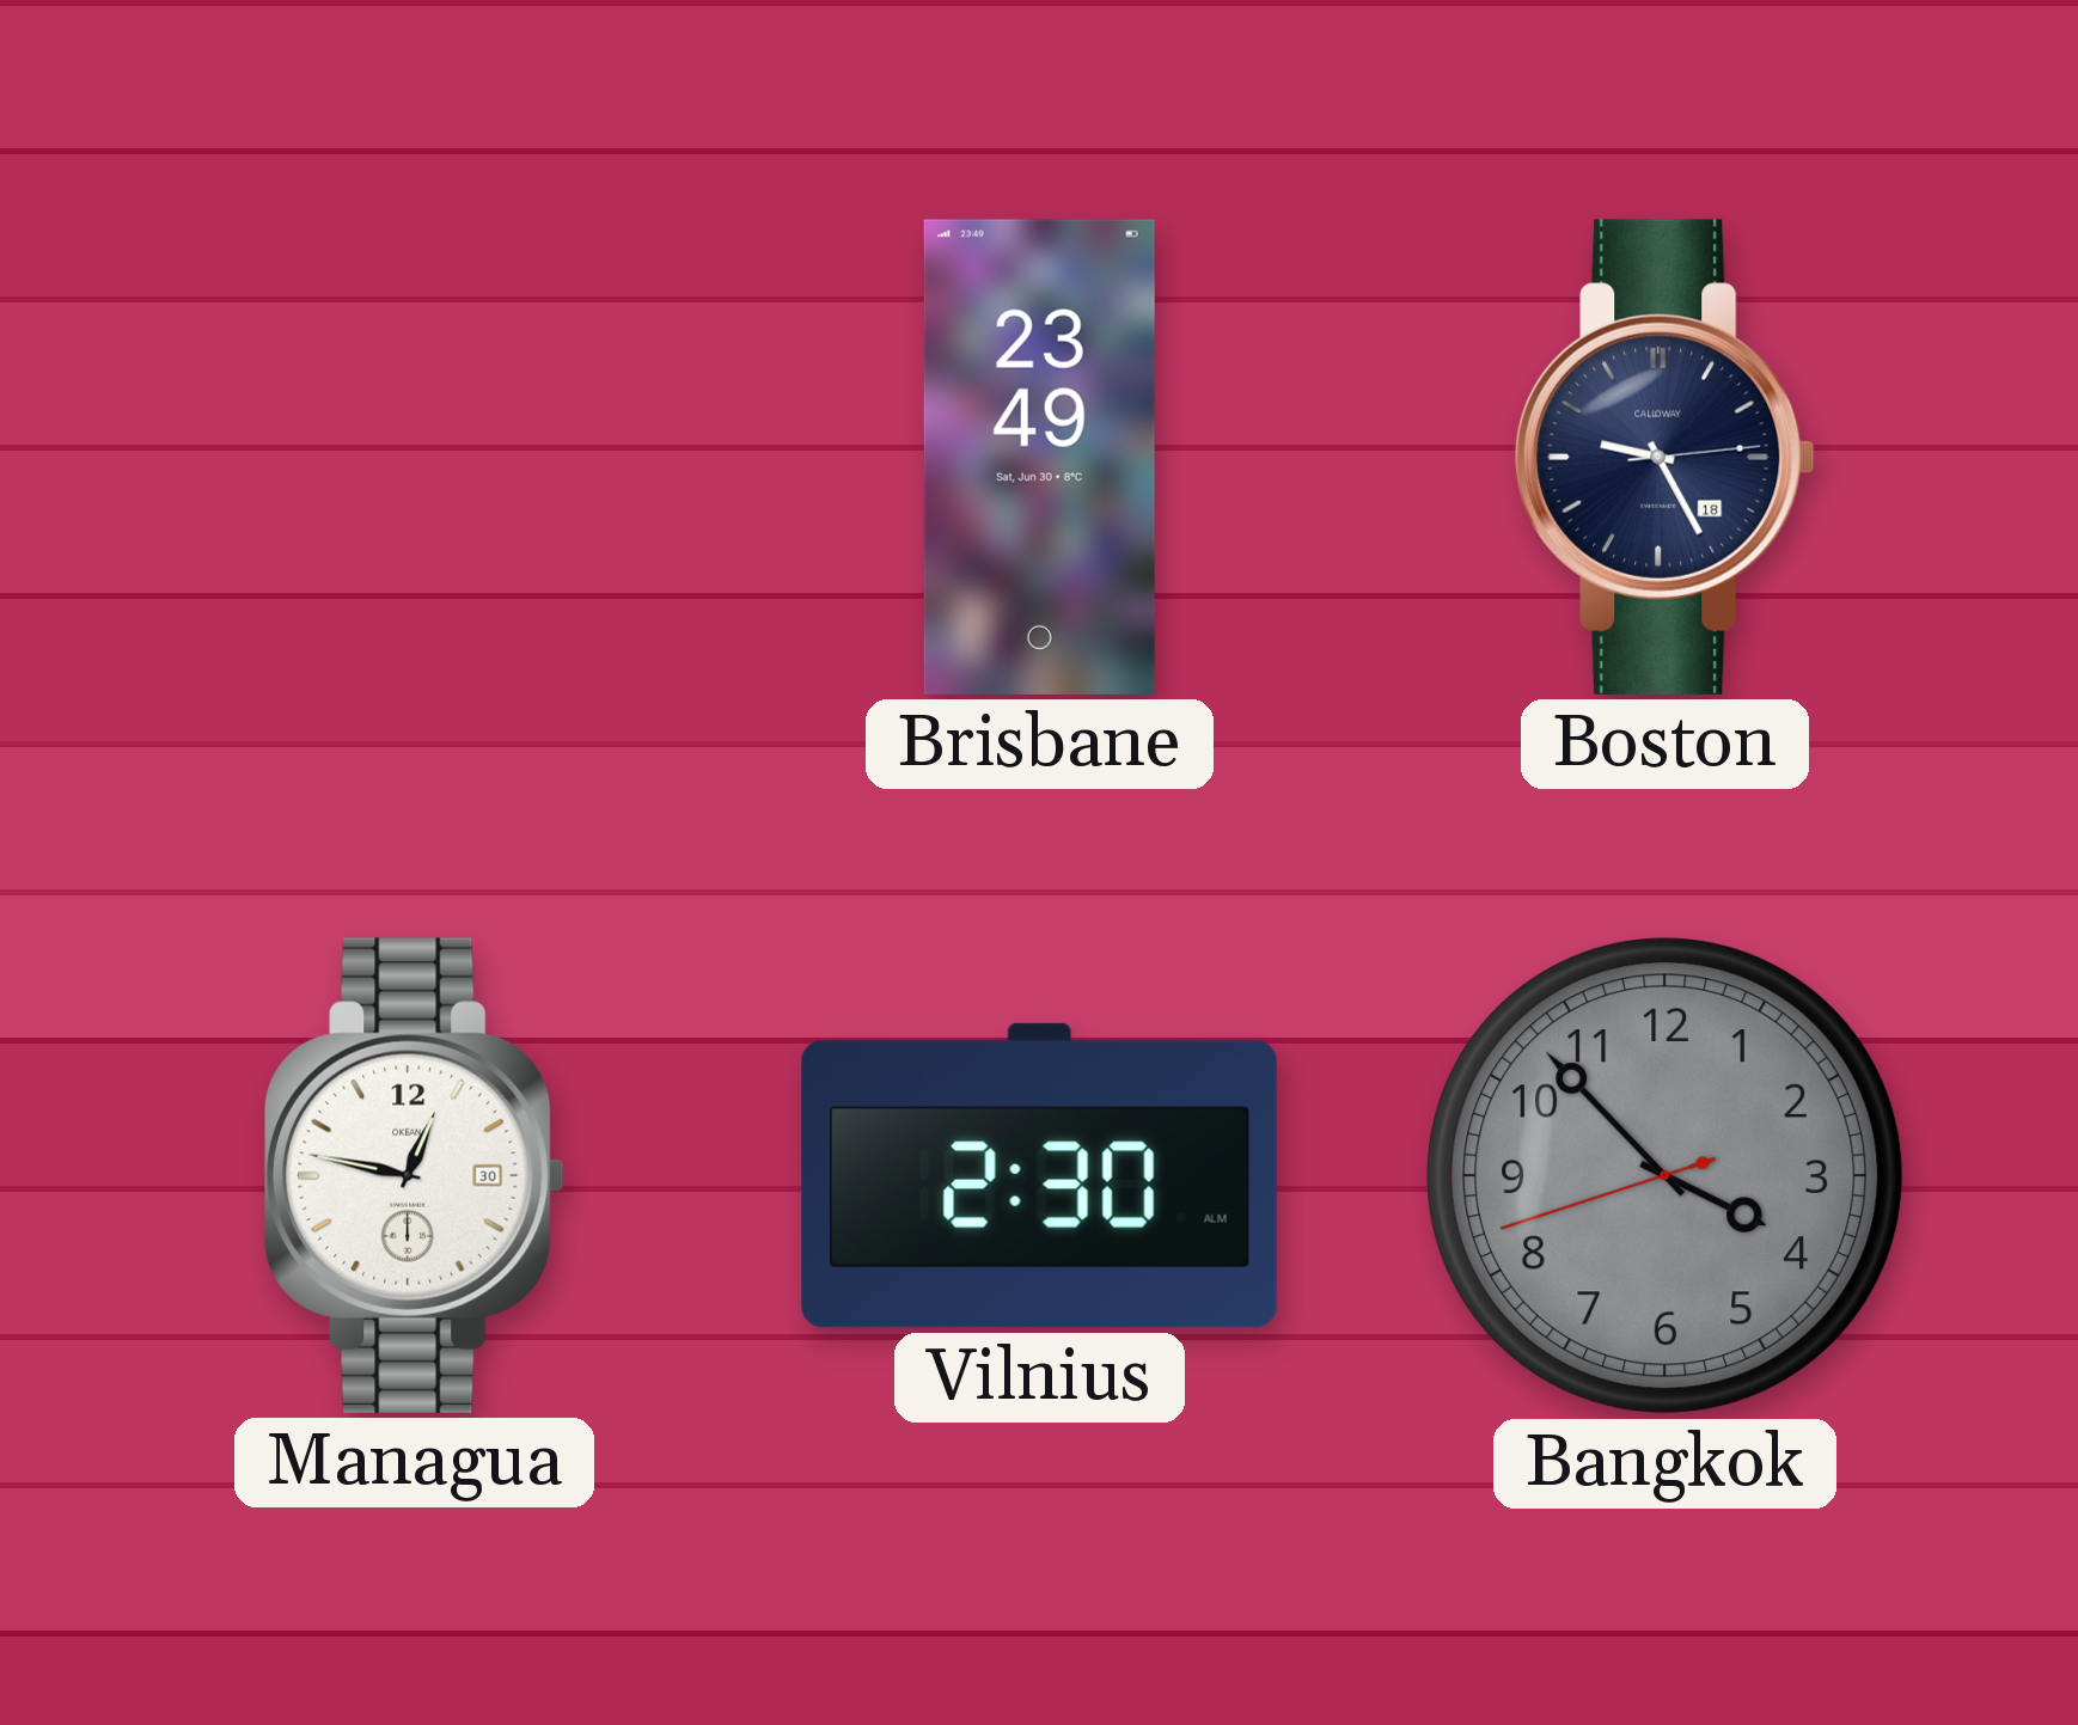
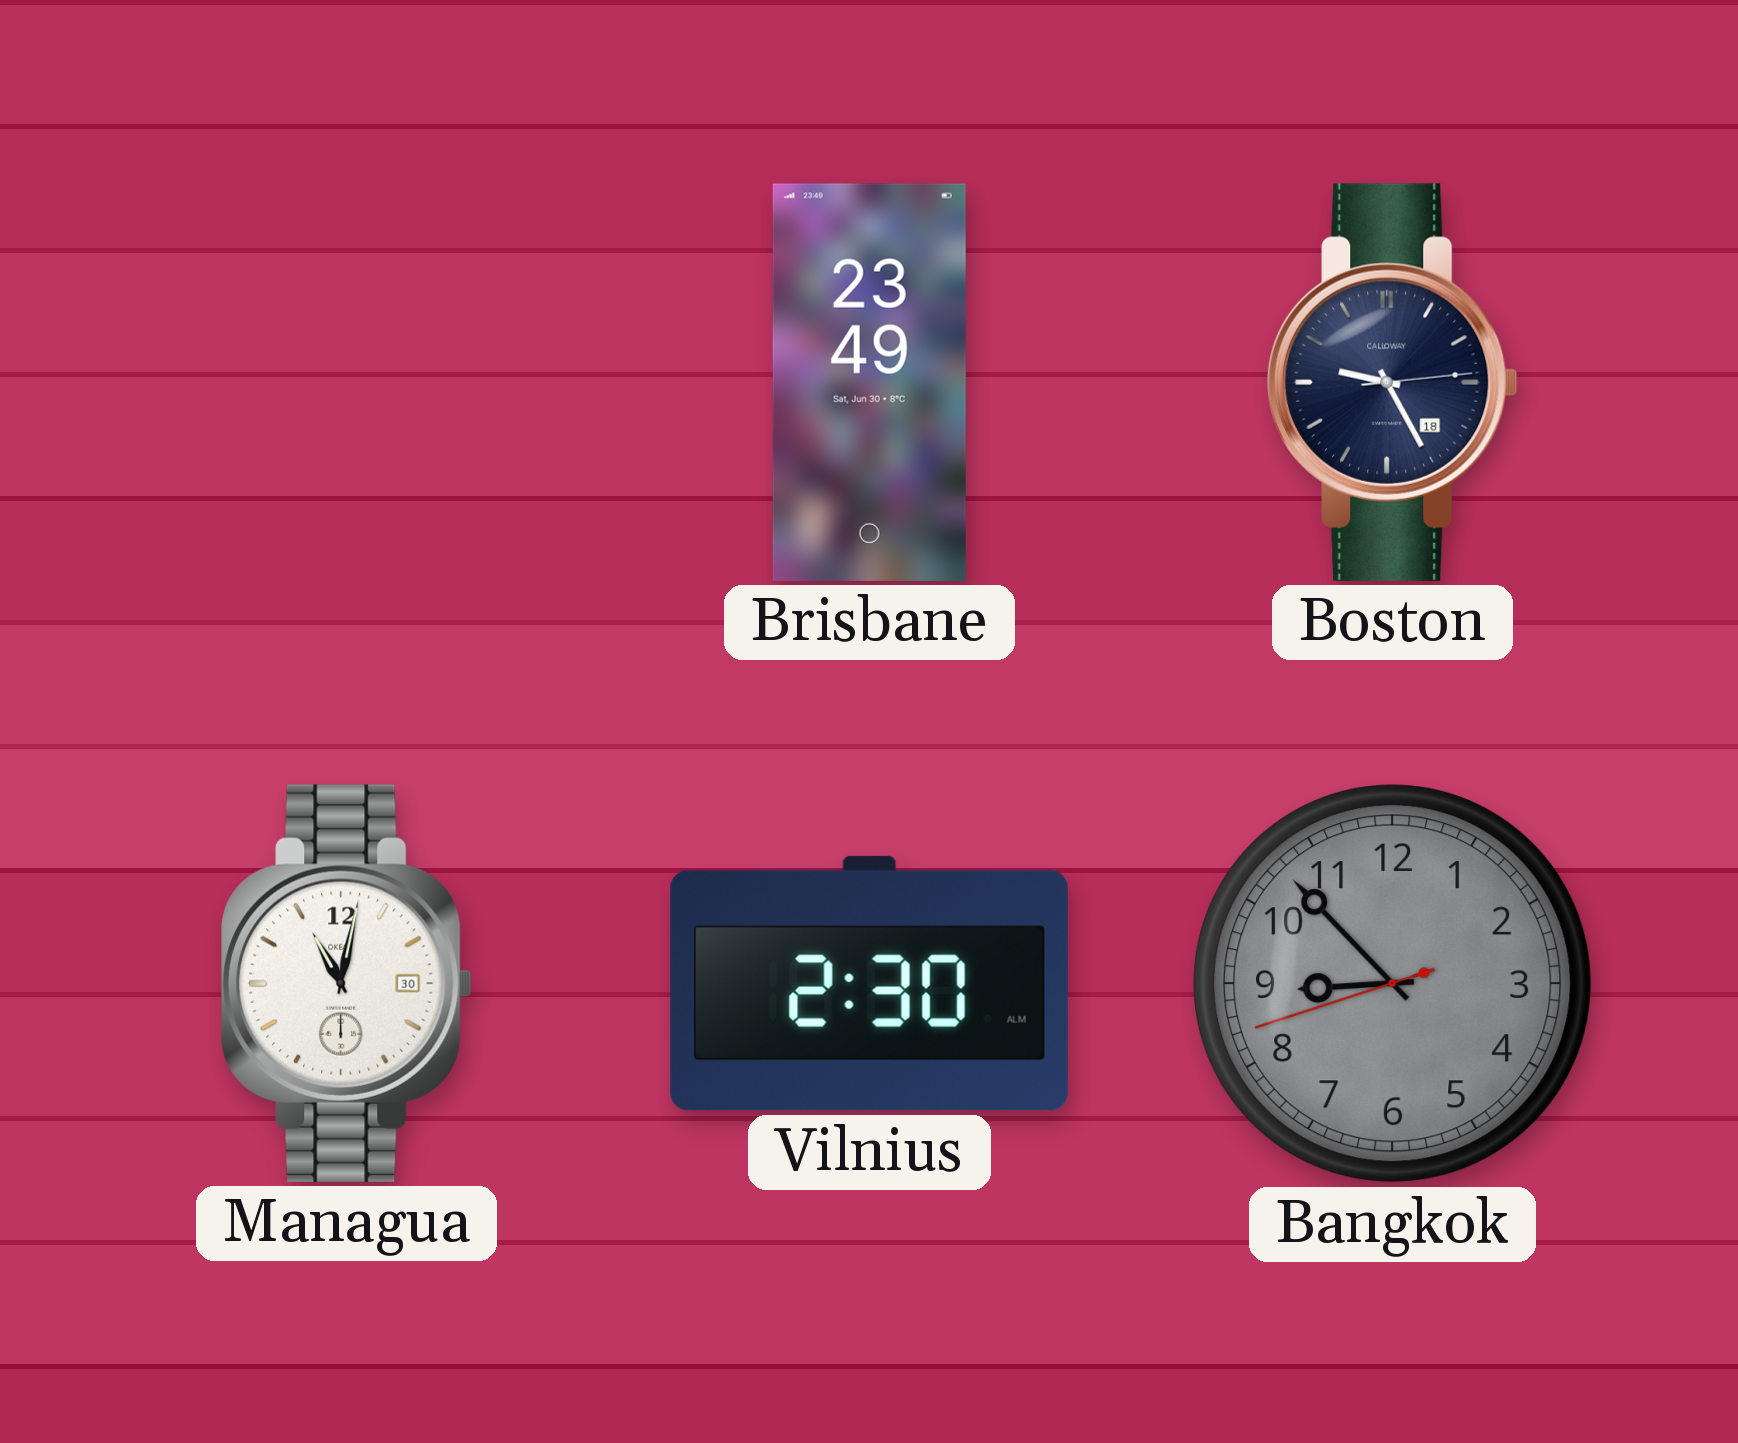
Managua: 12:47 -> 11:02 (347, 983)
Bangkok: 3:52 -> 8:52 (1393, 984)
